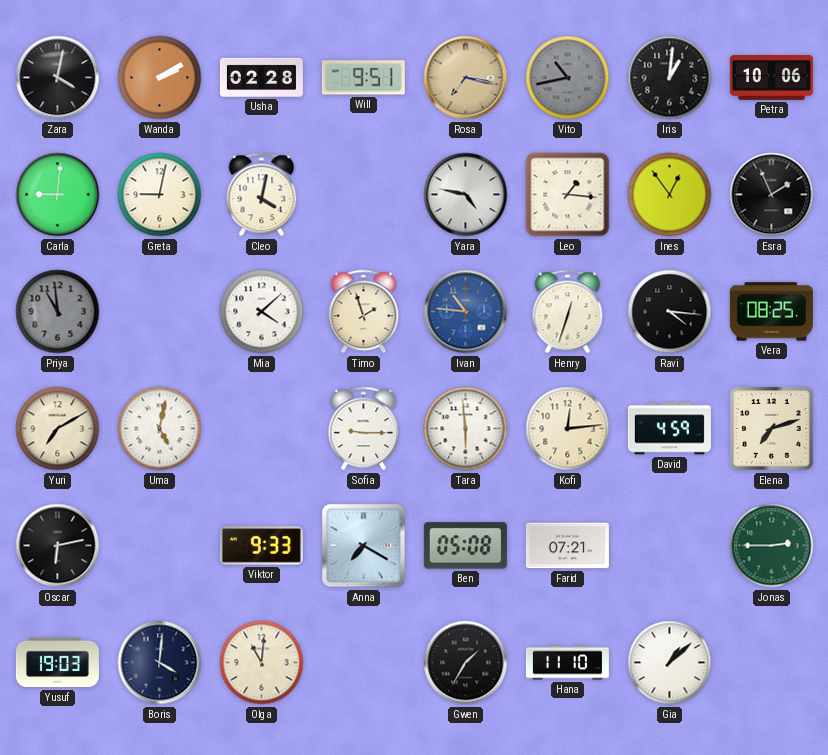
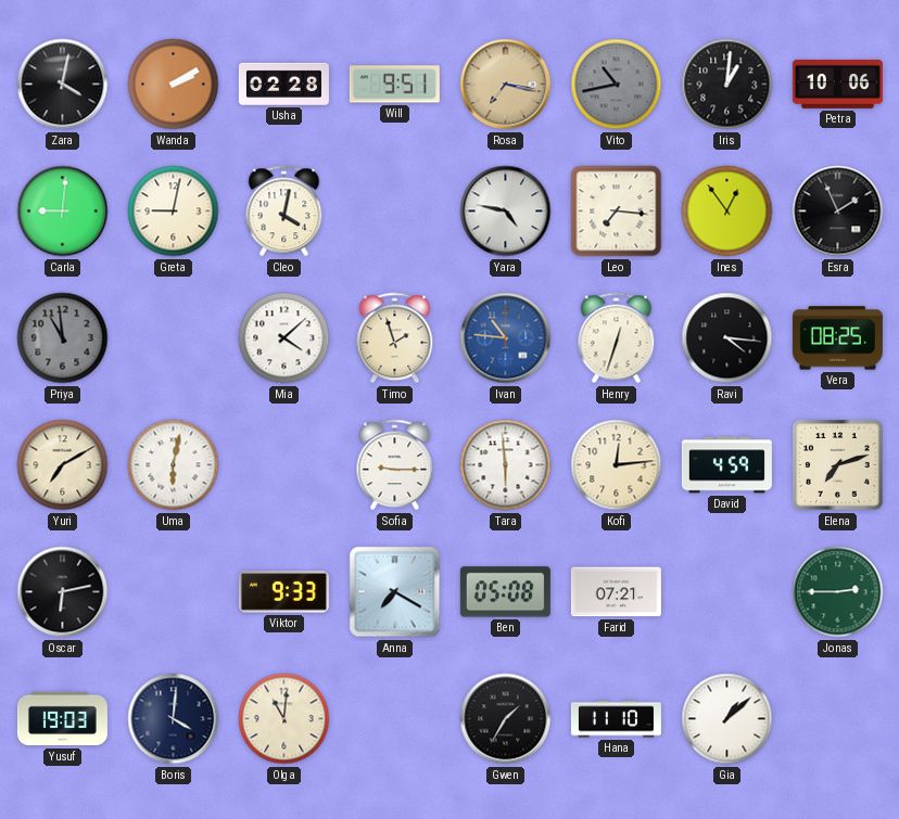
Leo: 1:16 -> 7:16 (617, 212)
Uma: 5:02 -> 6:02 (174, 465)
